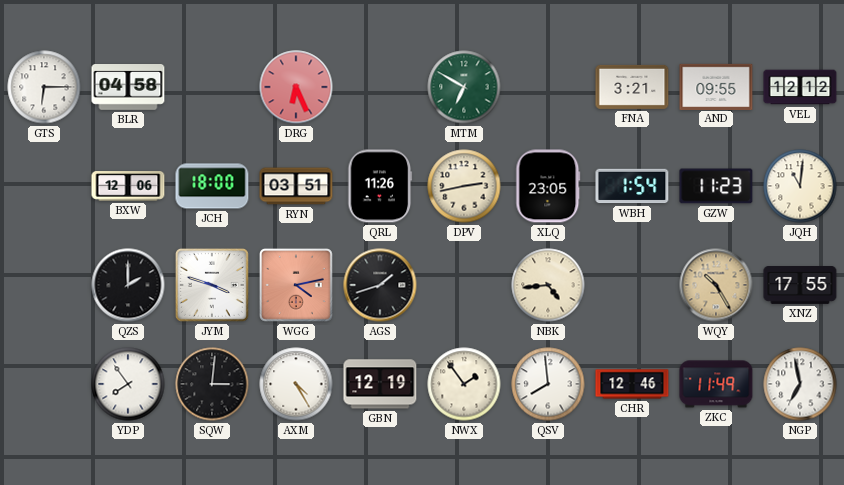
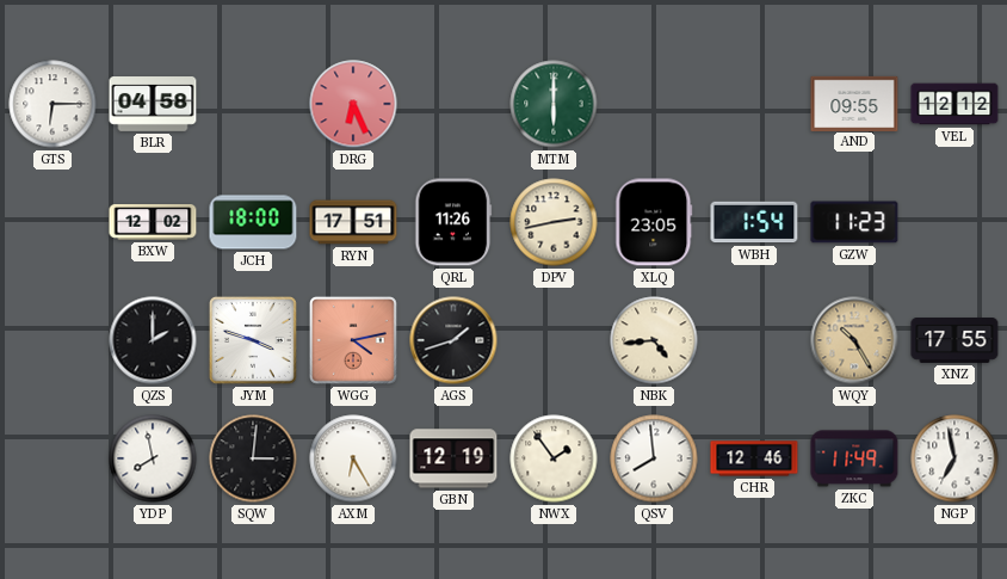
MTM: 6:50 -> 6:00 (554, 104)
FNA: 3:21 -> none (632, 87)
BXW: 12:06 -> 12:02 (153, 222)
RYN: 03:51 -> 17:51 (353, 222)
JQH: 11:01 -> none (800, 186)
YDP: 7:54 -> 7:58 (153, 458)
AXM: 4:25 -> 6:25 (353, 458)
